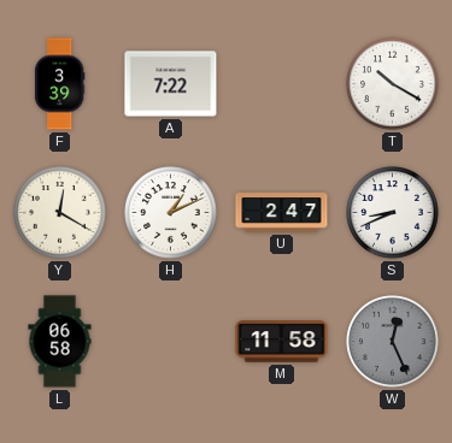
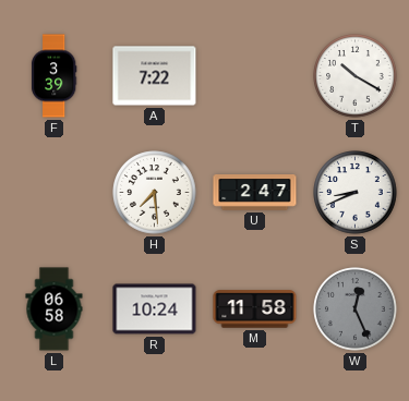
Y: 12:20 -> none (60, 213)
H: 1:11 -> 7:29 (155, 193)
R: none -> 10:24 (155, 309)
